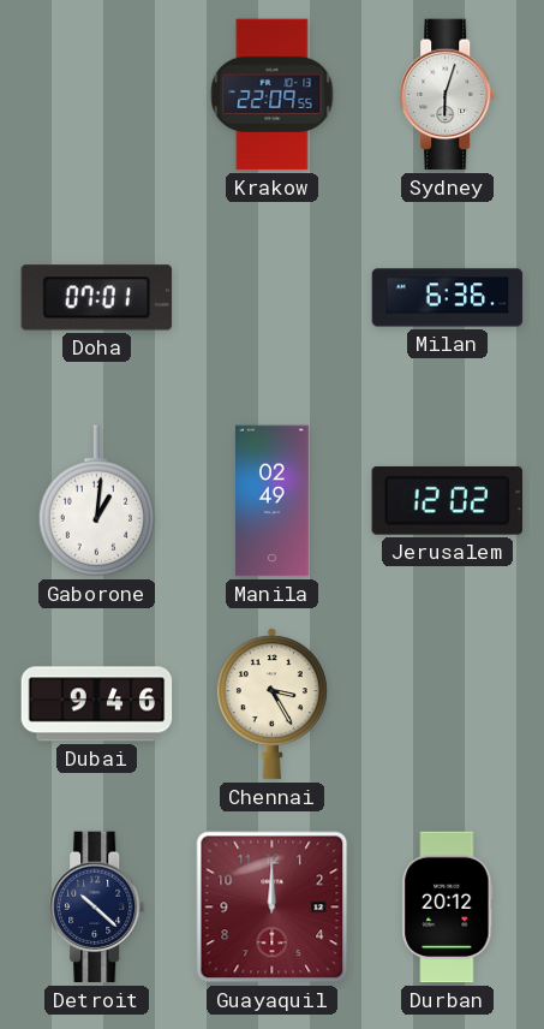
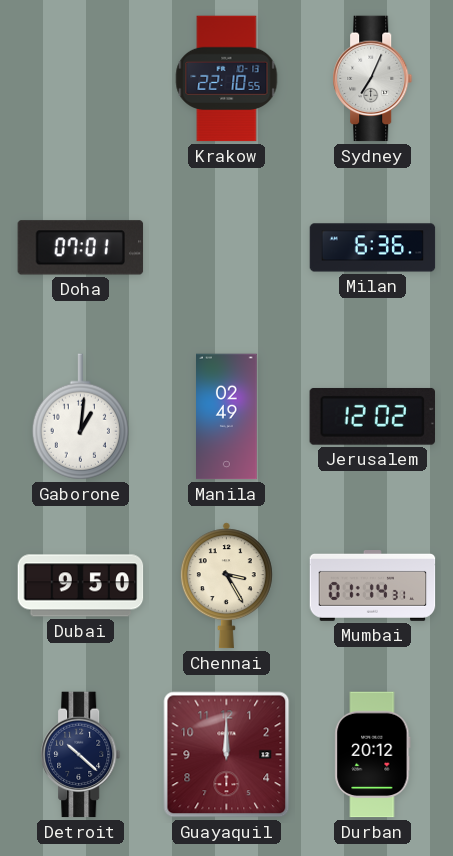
Krakow: 22:09 -> 22:10 (227, 79)
Sydney: 6:03 -> 7:04 (373, 79)
Dubai: 9:46 -> 9:50 (81, 586)
Mumbai: none -> 01:14 (373, 586)
